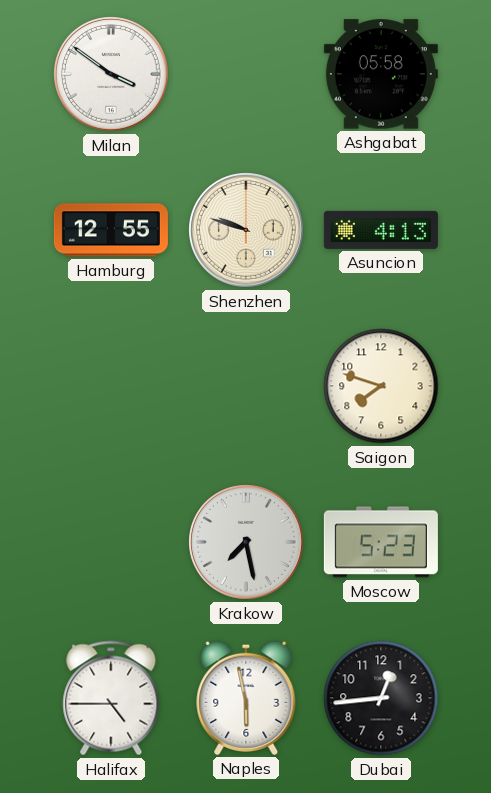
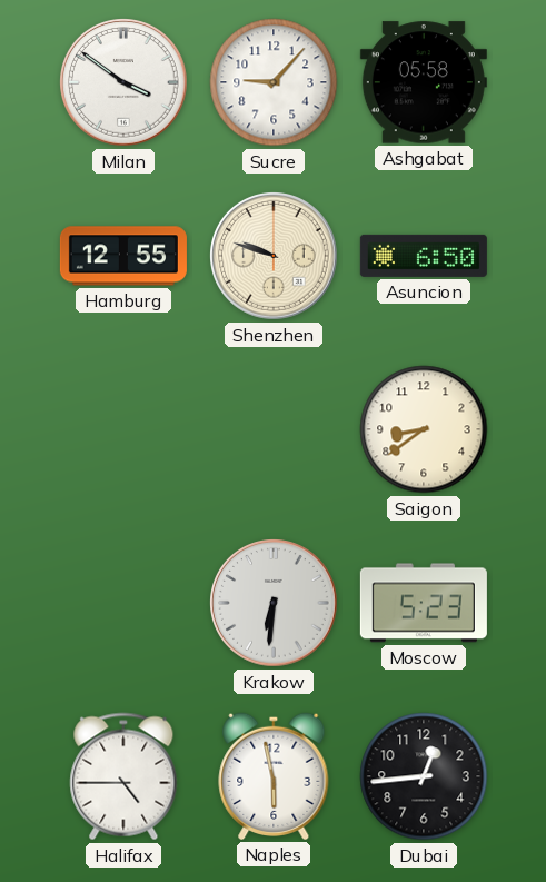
Sucre: none -> 9:07 (274, 82)
Asuncion: 4:13 -> 6:50 (424, 256)
Saigon: 7:48 -> 8:39 (424, 429)
Krakow: 7:28 -> 6:31 (274, 603)
